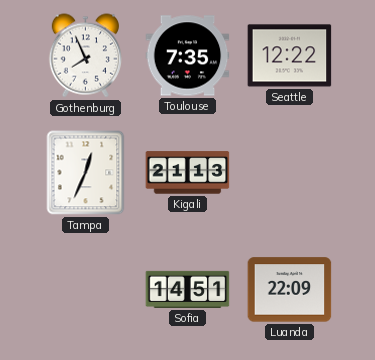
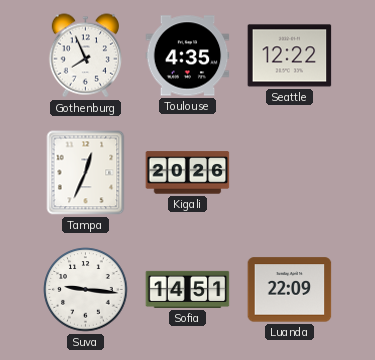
Toulouse: 7:35 -> 4:35 (188, 56)
Kigali: 21:13 -> 20:26 (188, 173)
Suva: none -> 9:16 (86, 290)
